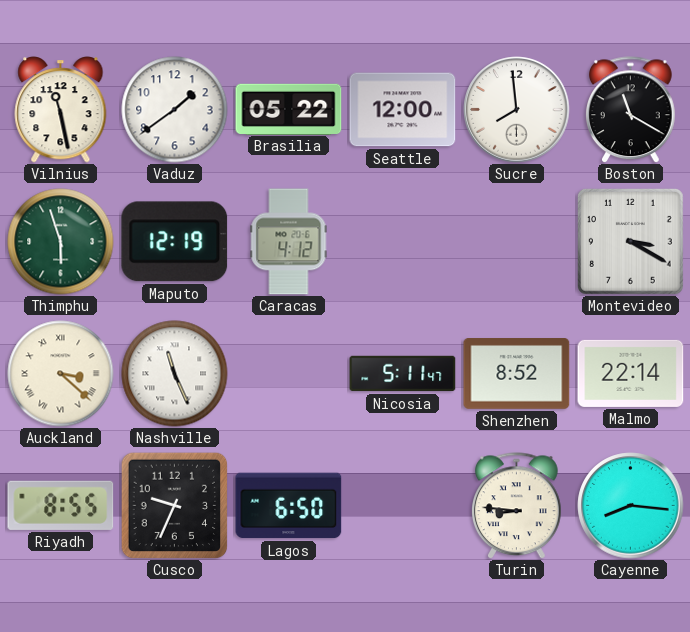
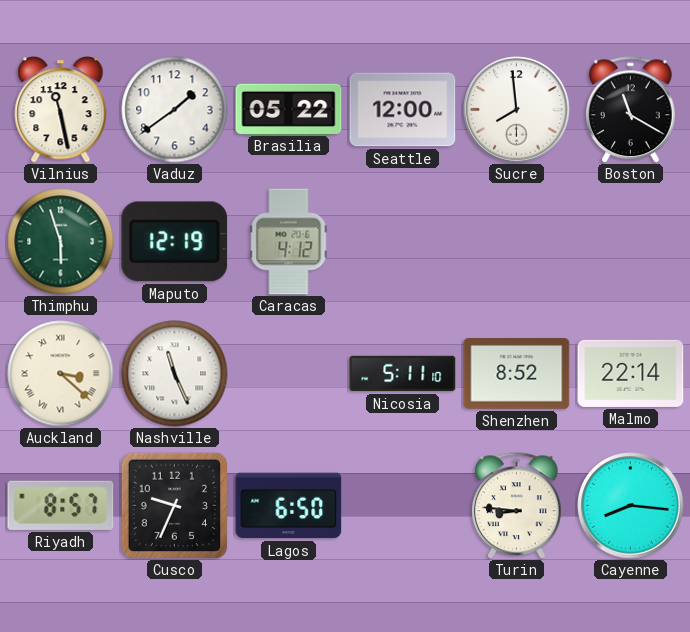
Montevideo: 3:20 -> none (630, 241)
Nicosia: 5:11:47 -> 5:11:10 (403, 374)
Riyadh: 8:55 -> 8:57 (61, 505)
